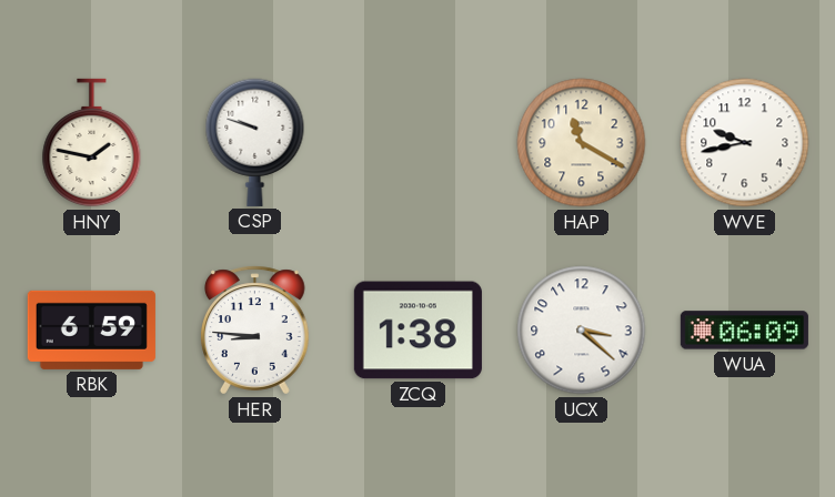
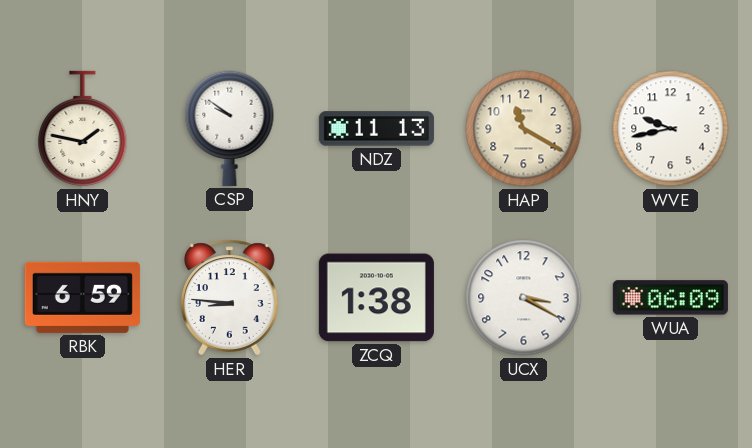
CSP: 9:48 -> 9:51 (230, 128)
NDZ: none -> 11:13 (376, 129)
UCX: 3:22 -> 3:20 (524, 298)
